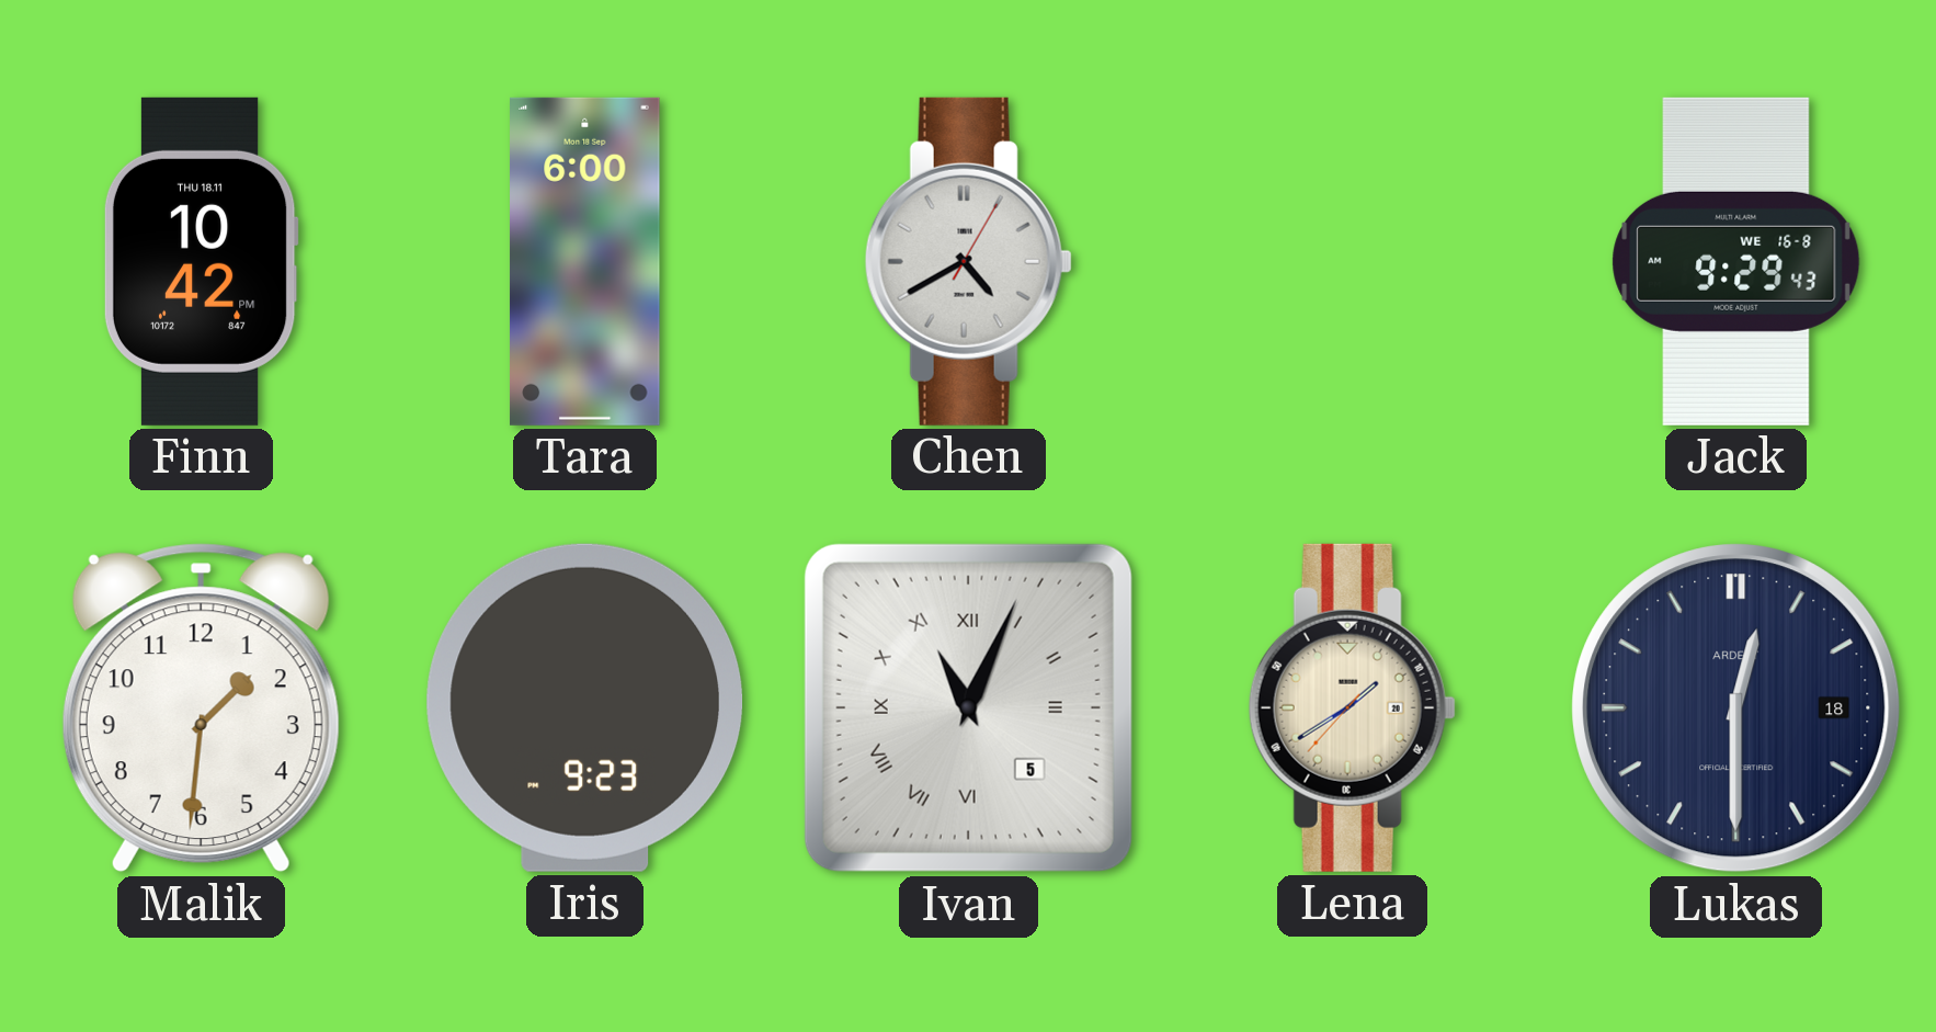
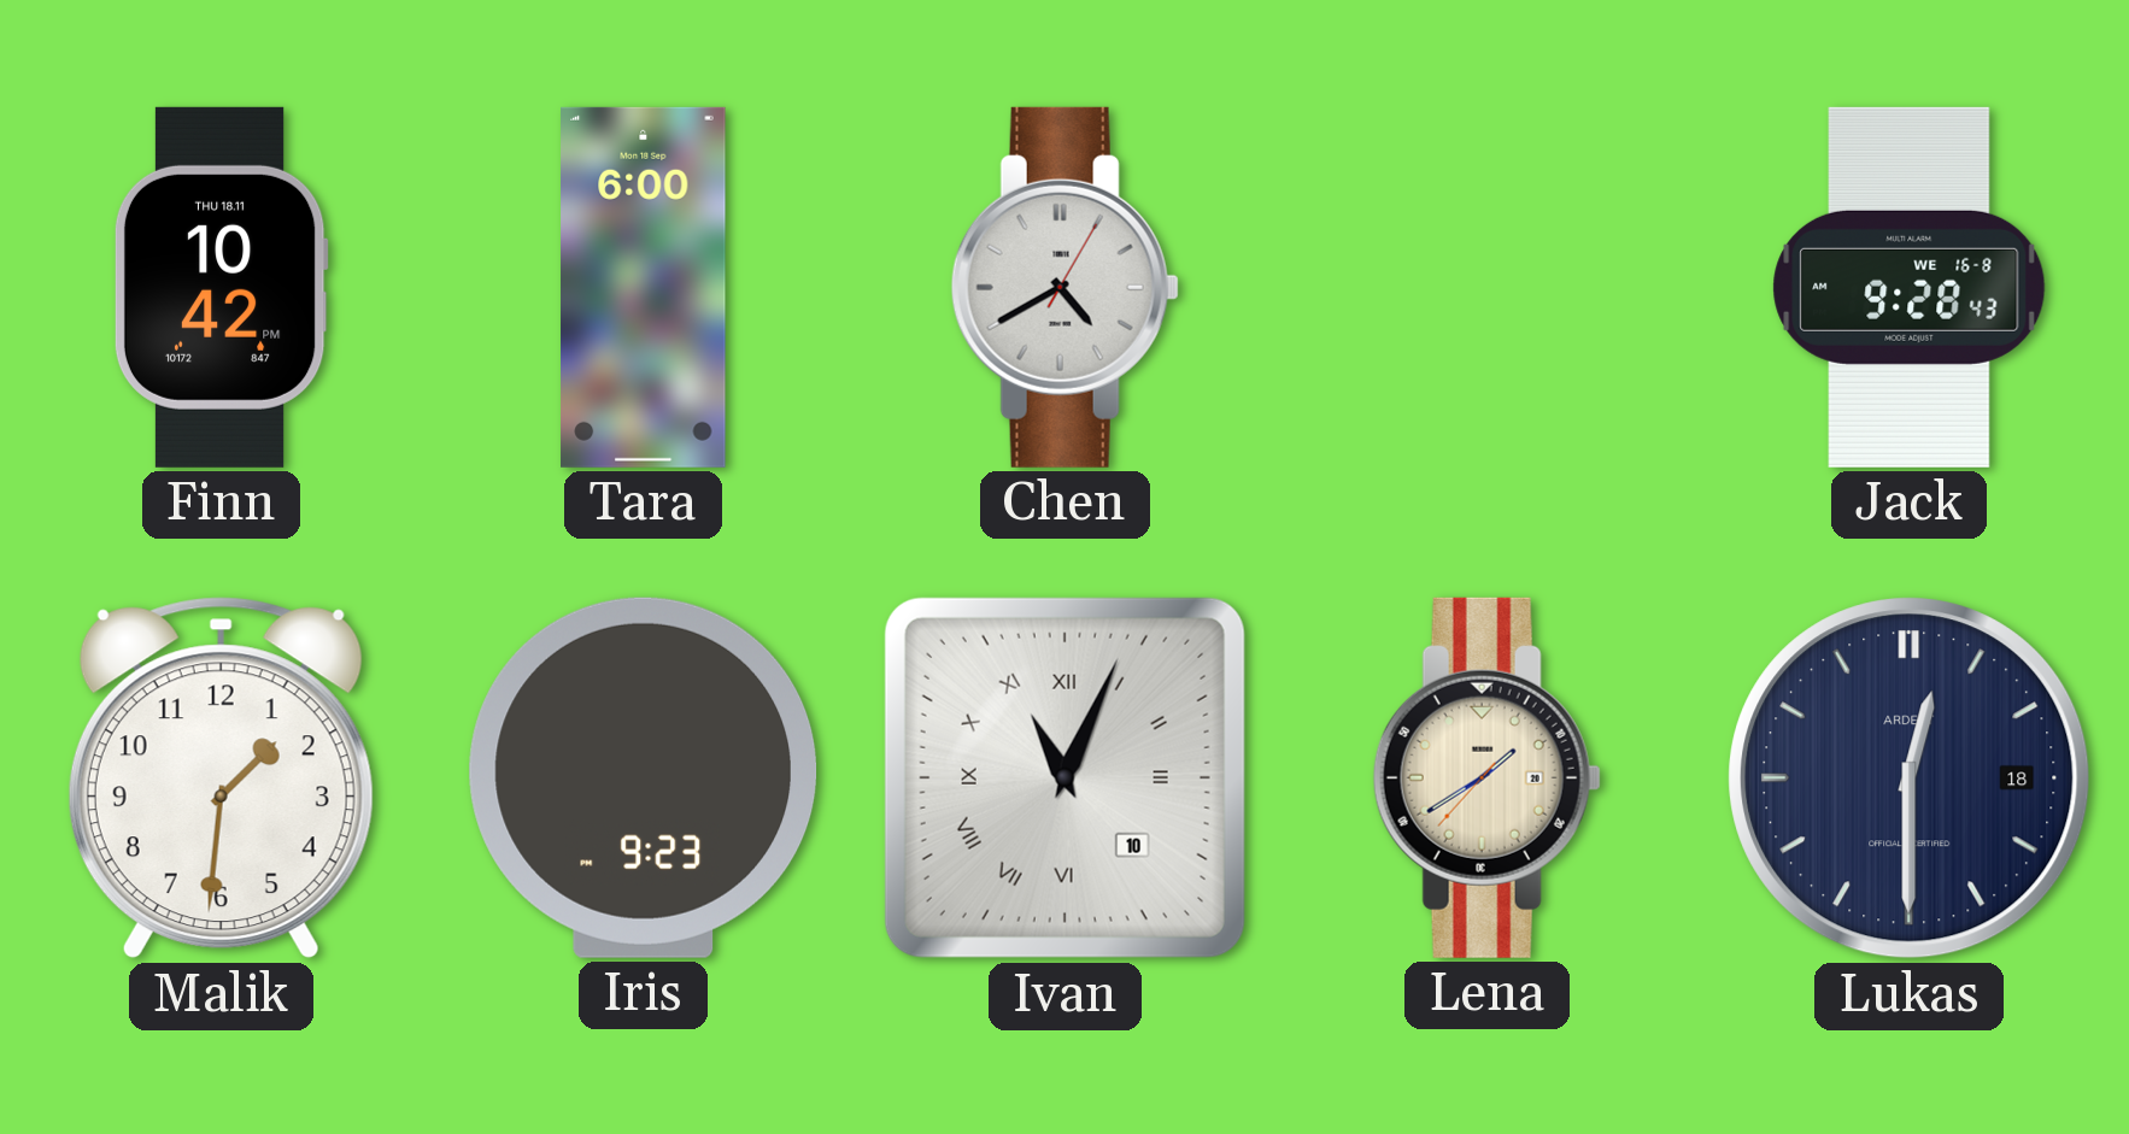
Jack: 9:29 -> 9:28 (1910, 287)
Ivan date: 5 -> 10 (1064, 777)
